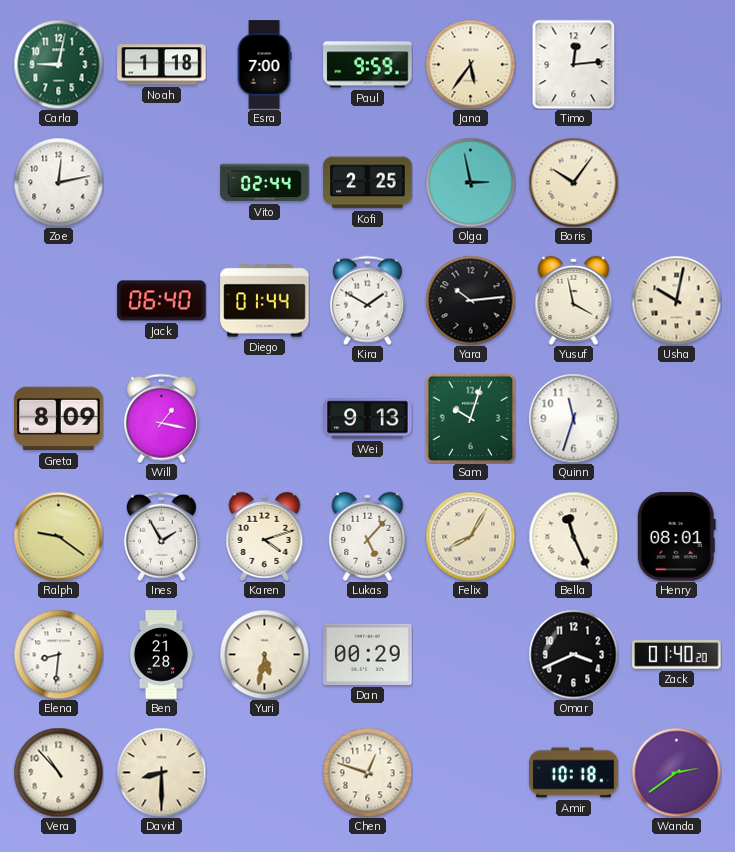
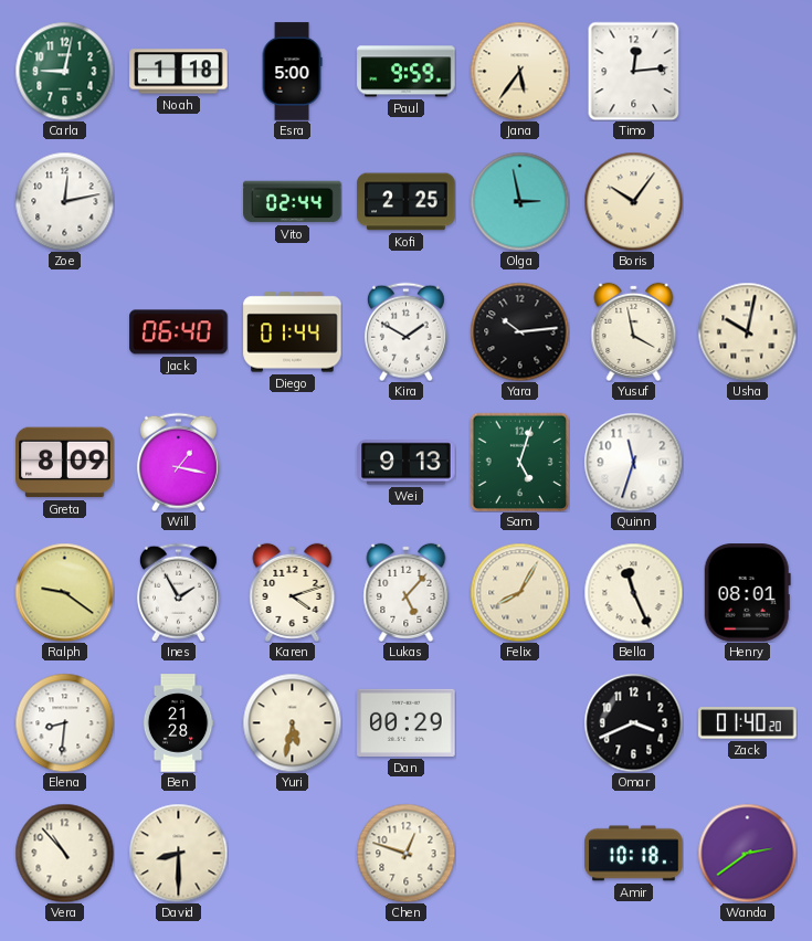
Esra: 7:00 -> 5:00 (292, 72)
Sam: 10:03 -> 5:03 (519, 462)
